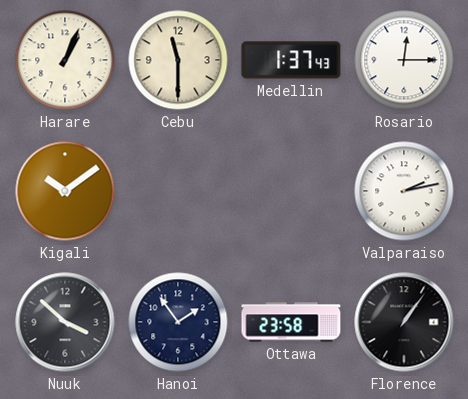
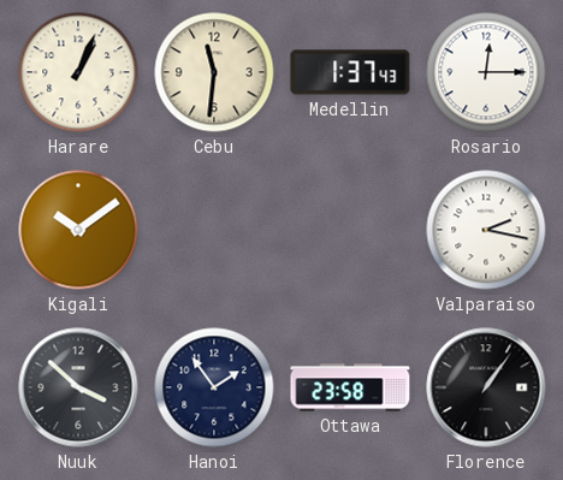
Cebu: 11:30 -> 11:31 (214, 72)
Valparaiso: 2:13 -> 2:17 (486, 230)
